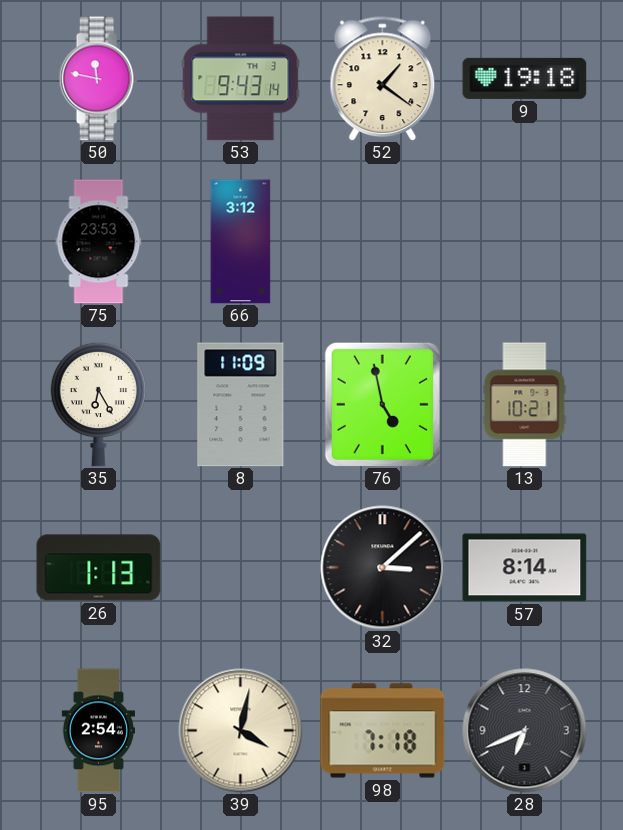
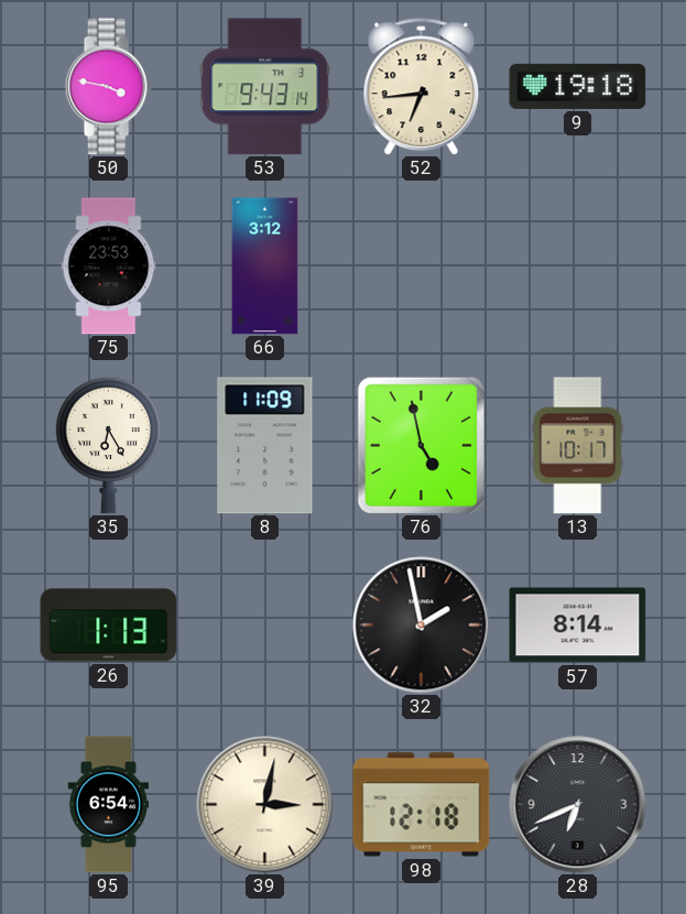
50: 11:47 -> 3:47 (108, 87)
52: 1:21 -> 6:44 (422, 87)
13: 10:21 -> 10:17 (578, 446)
32: 3:08 -> 1:58 (422, 625)
95: 2:54 -> 6:54 (108, 805)
39: 4:02 -> 3:02 (265, 805)
98: 7:18 -> 12:18 (422, 805)
